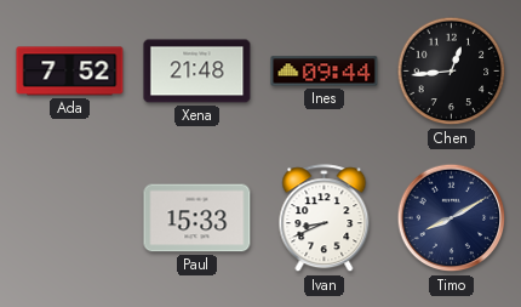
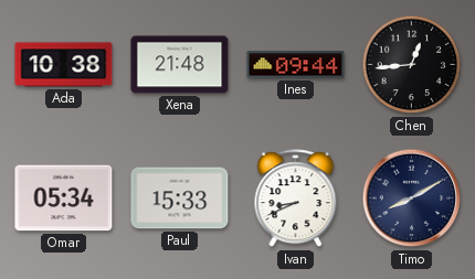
Ada: 7:52 -> 10:38 (64, 65)
Omar: none -> 05:34 (64, 198)
